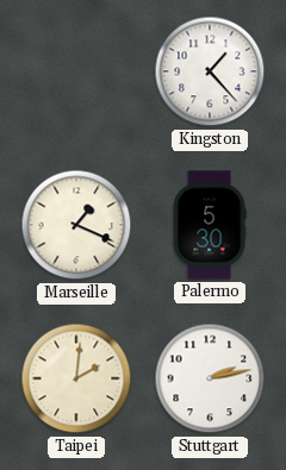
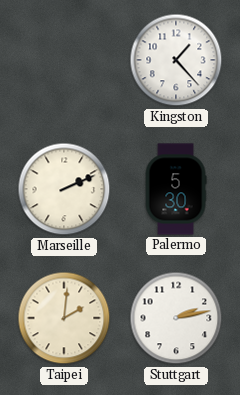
Marseille: 1:19 -> 2:11 (64, 189)
